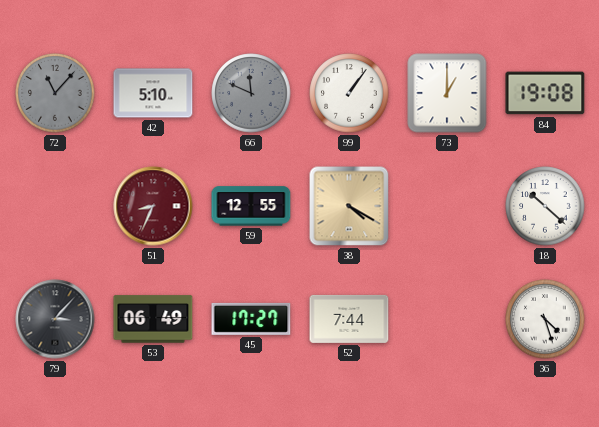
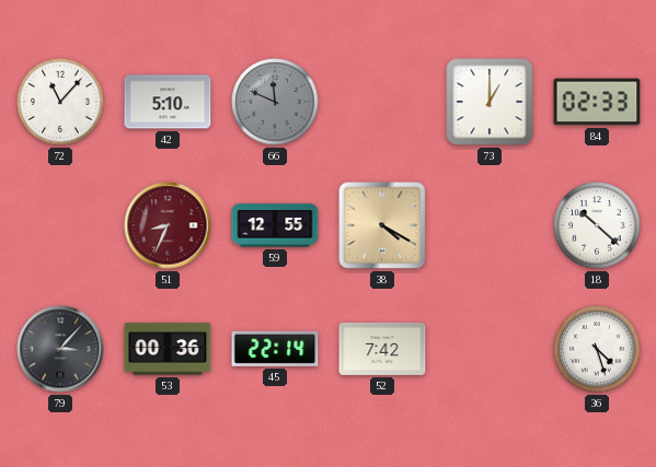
72 dial: grey -> white (60, 102)
99: 1:06 -> none (349, 93)
84: 19:08 -> 02:33 (597, 102)
53: 06:49 -> 00:36 (168, 349)
45: 17:27 -> 22:14 (275, 349)
52: 7:44 -> 7:42 (382, 349)
